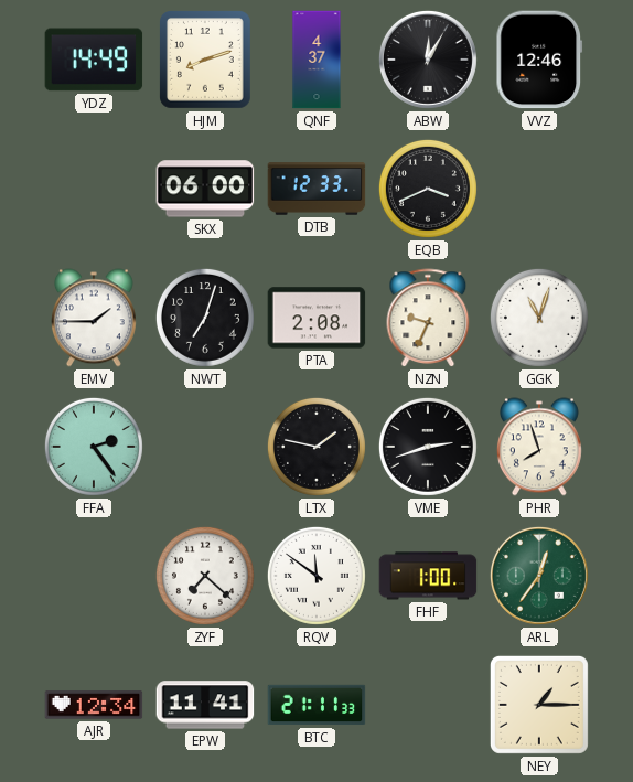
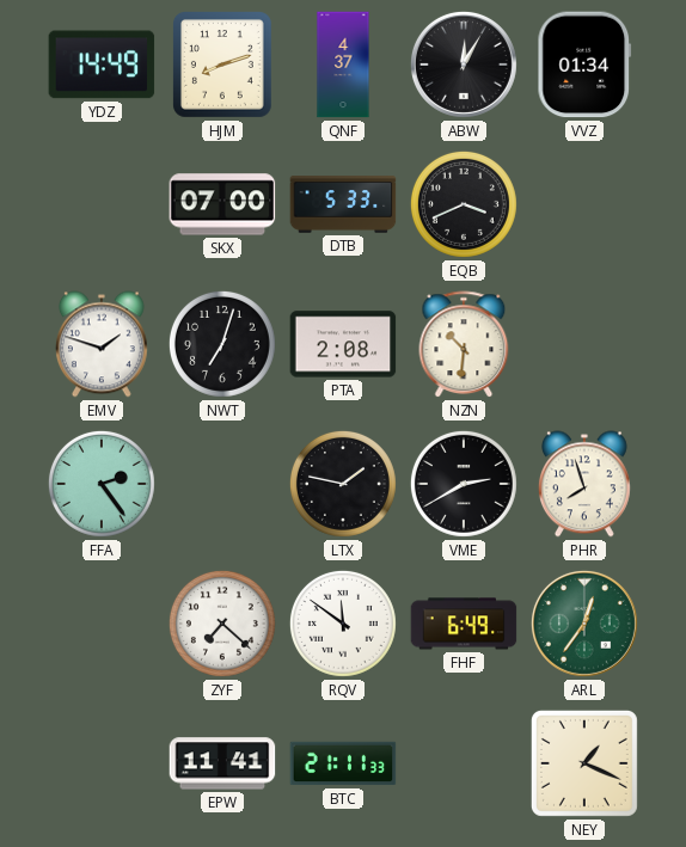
VVZ: 12:46 -> 01:34 (584, 65)
SKX: 06:00 -> 07:00 (222, 204)
DTB: 12:33 -> 5:33 (343, 204)
EMV: 1:45 -> 1:48 (102, 344)
NZN: 9:34 -> 10:31 (464, 344)
GGK: 11:03 -> none (539, 318)
VME: 2:42 -> 2:40 (464, 484)
FHF: 1:00 -> 6:49 (464, 624)
AJR: 12:34 -> none (94, 705)
NEY: 1:15 -> 1:19 (584, 763)
